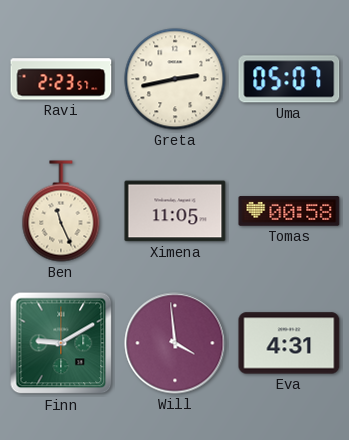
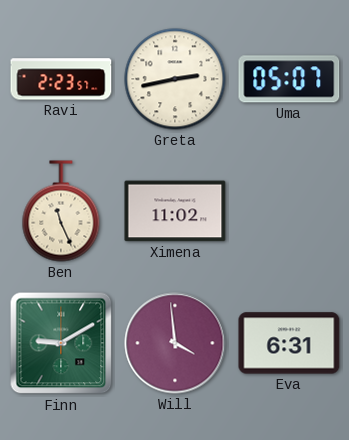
Ximena: 11:05 -> 11:02 (175, 211)
Tomas: 00:58 -> none (289, 211)
Eva: 4:31 -> 6:31 (289, 343)
